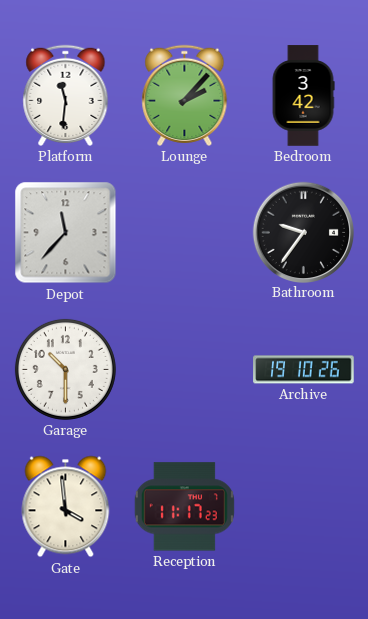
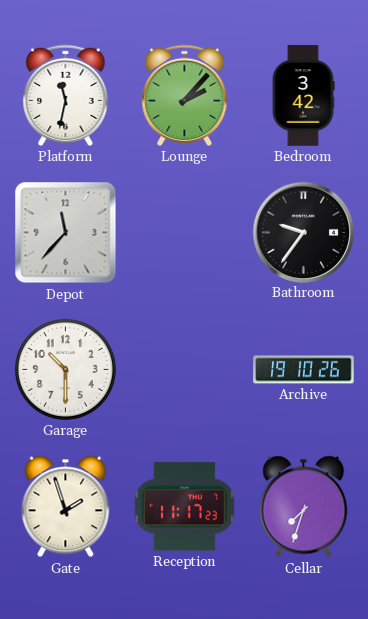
Platform: 11:31 -> 11:32 (66, 95)
Gate: 3:59 -> 1:57 (66, 507)
Cellar: none -> 7:33 (304, 507)
